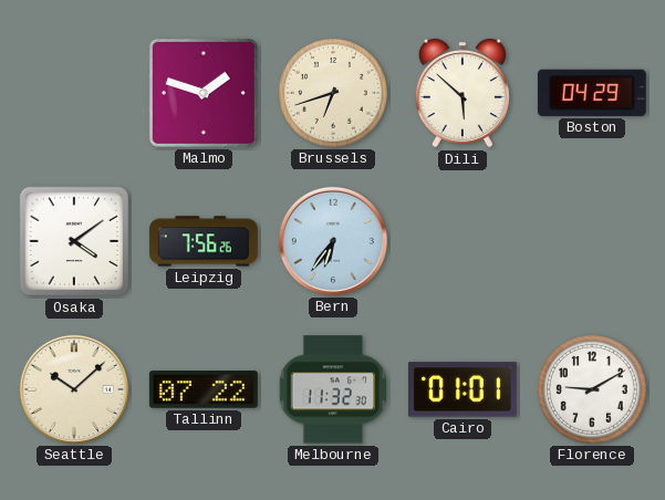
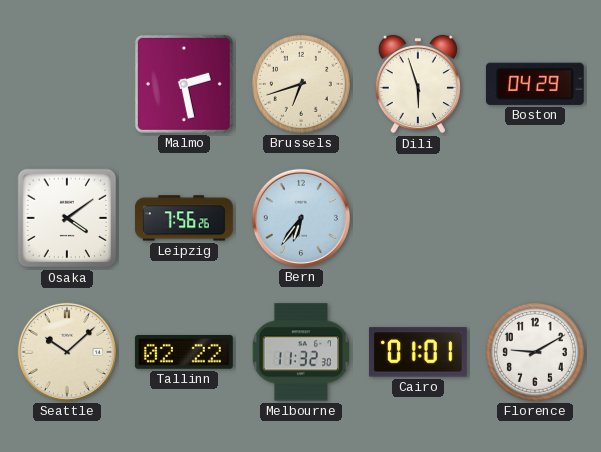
Malmo: 1:48 -> 2:28 (184, 84)
Dili: 5:52 -> 5:57 (418, 84)
Tallinn: 07:22 -> 02:22 (184, 353)
